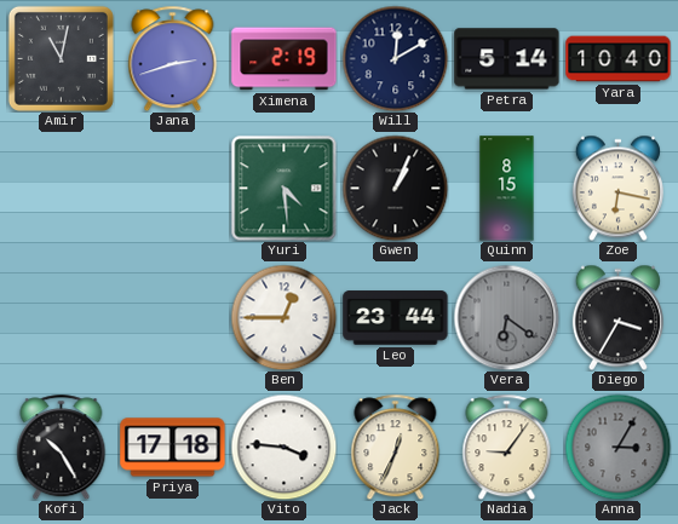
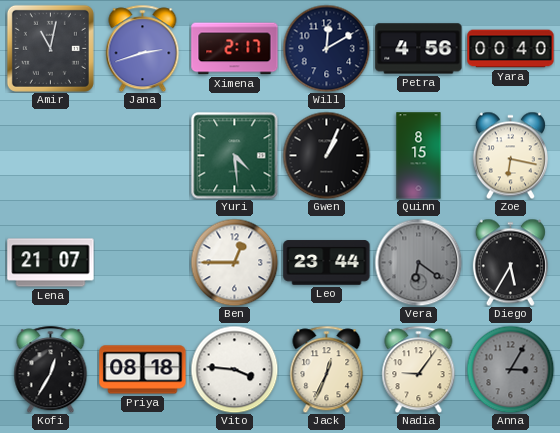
Ximena: 2:19 -> 2:17 (235, 49)
Petra: 5:14 -> 4:56 (419, 49)
Yara: 10:40 -> 00:40 (511, 49)
Lena: none -> 21:07 (51, 263)
Diego: 3:35 -> 5:35 (510, 262)
Kofi: 10:25 -> 12:35 (51, 369)
Priya: 17:18 -> 08:18 (143, 370)
